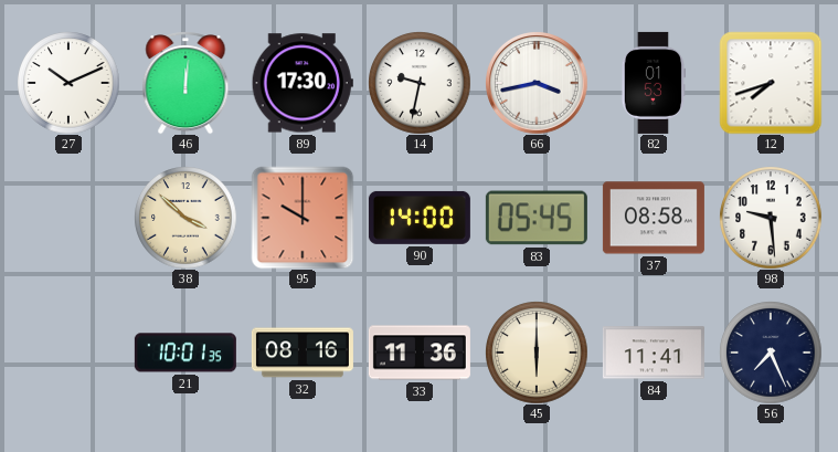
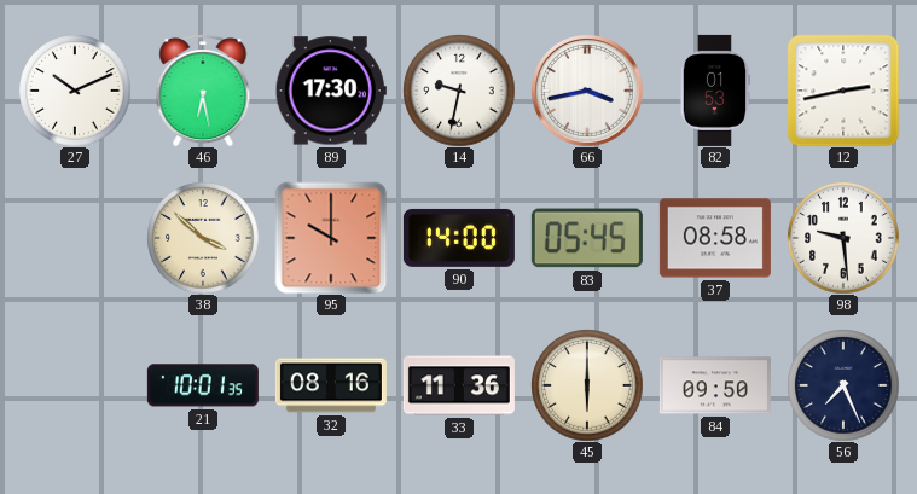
46: 12:01 -> 6:28 (203, 91)
12: 7:42 -> 2:43 (843, 91)
84: 11:41 -> 09:50 (715, 385)
